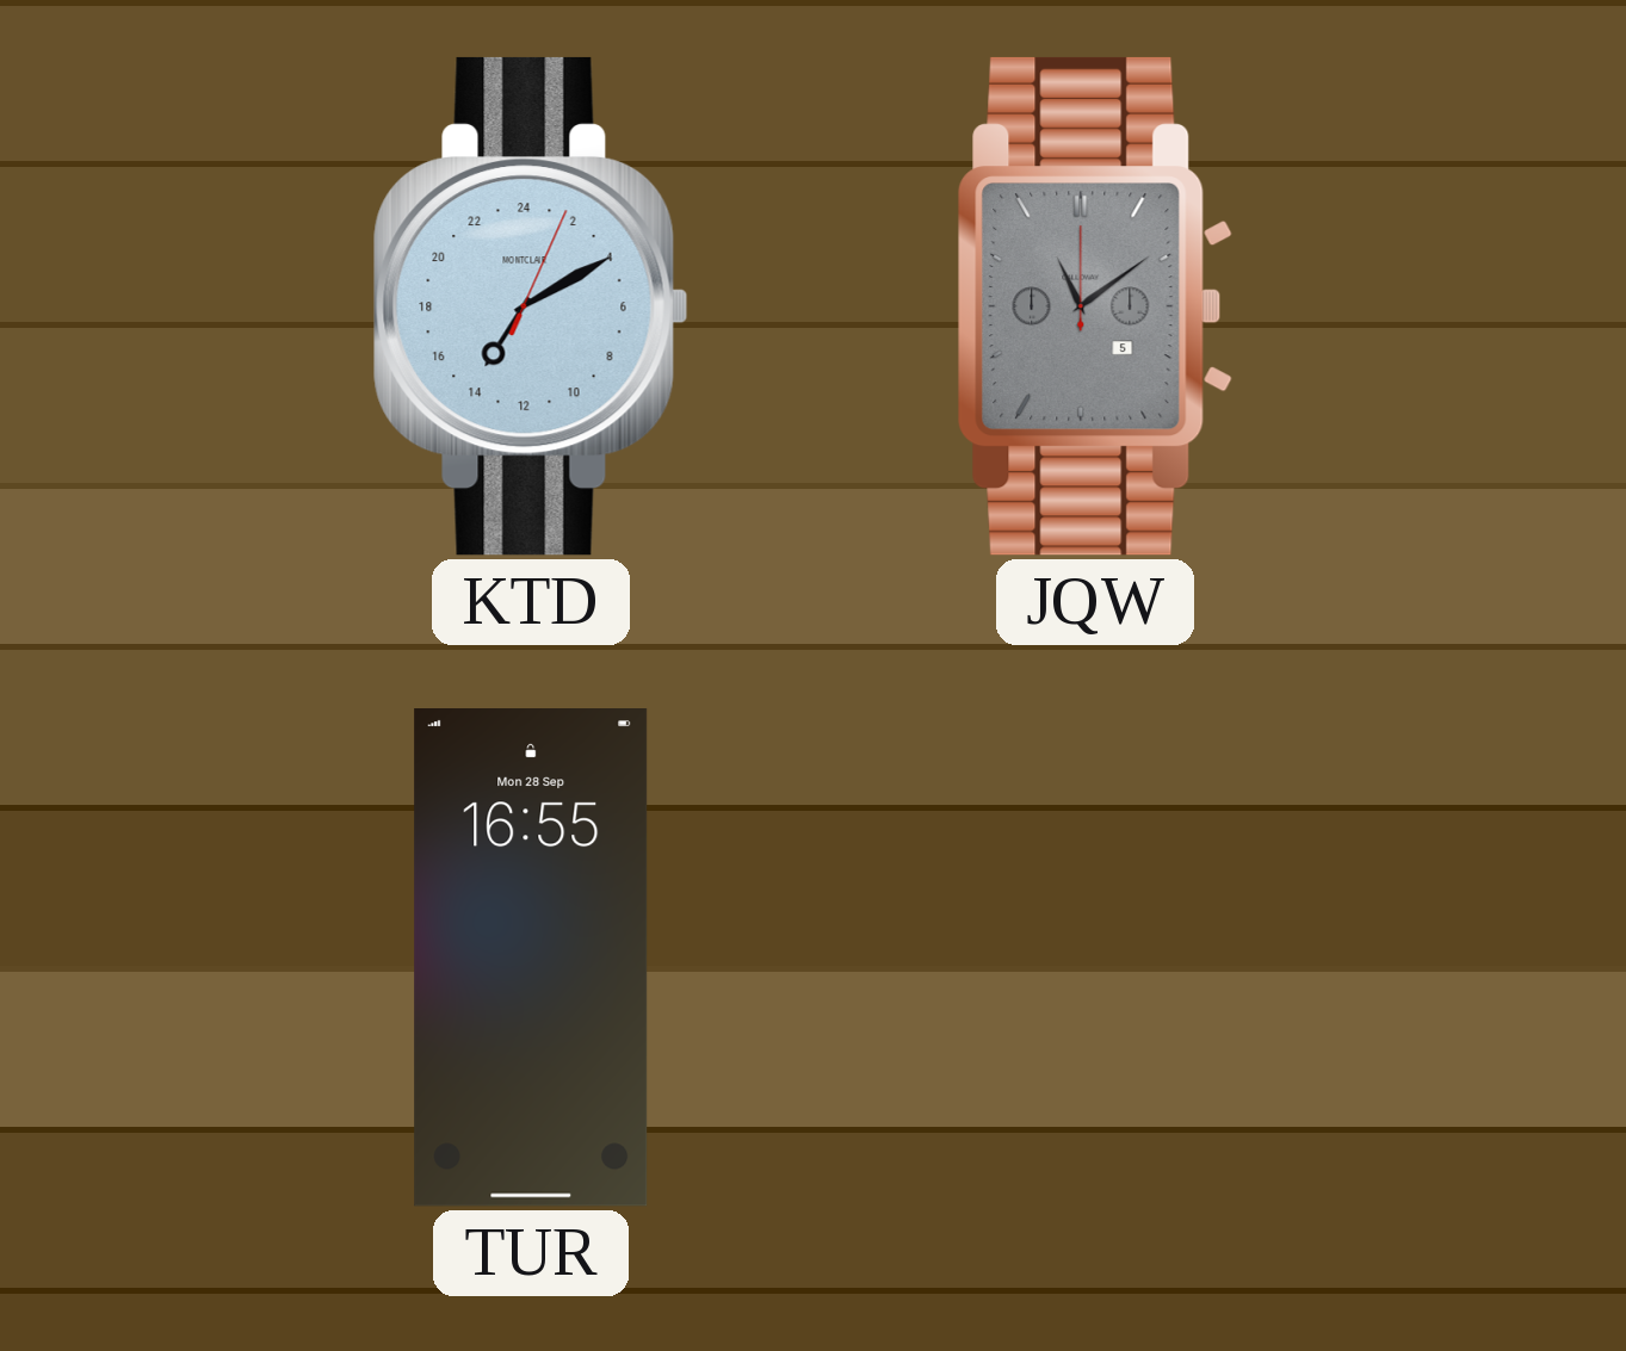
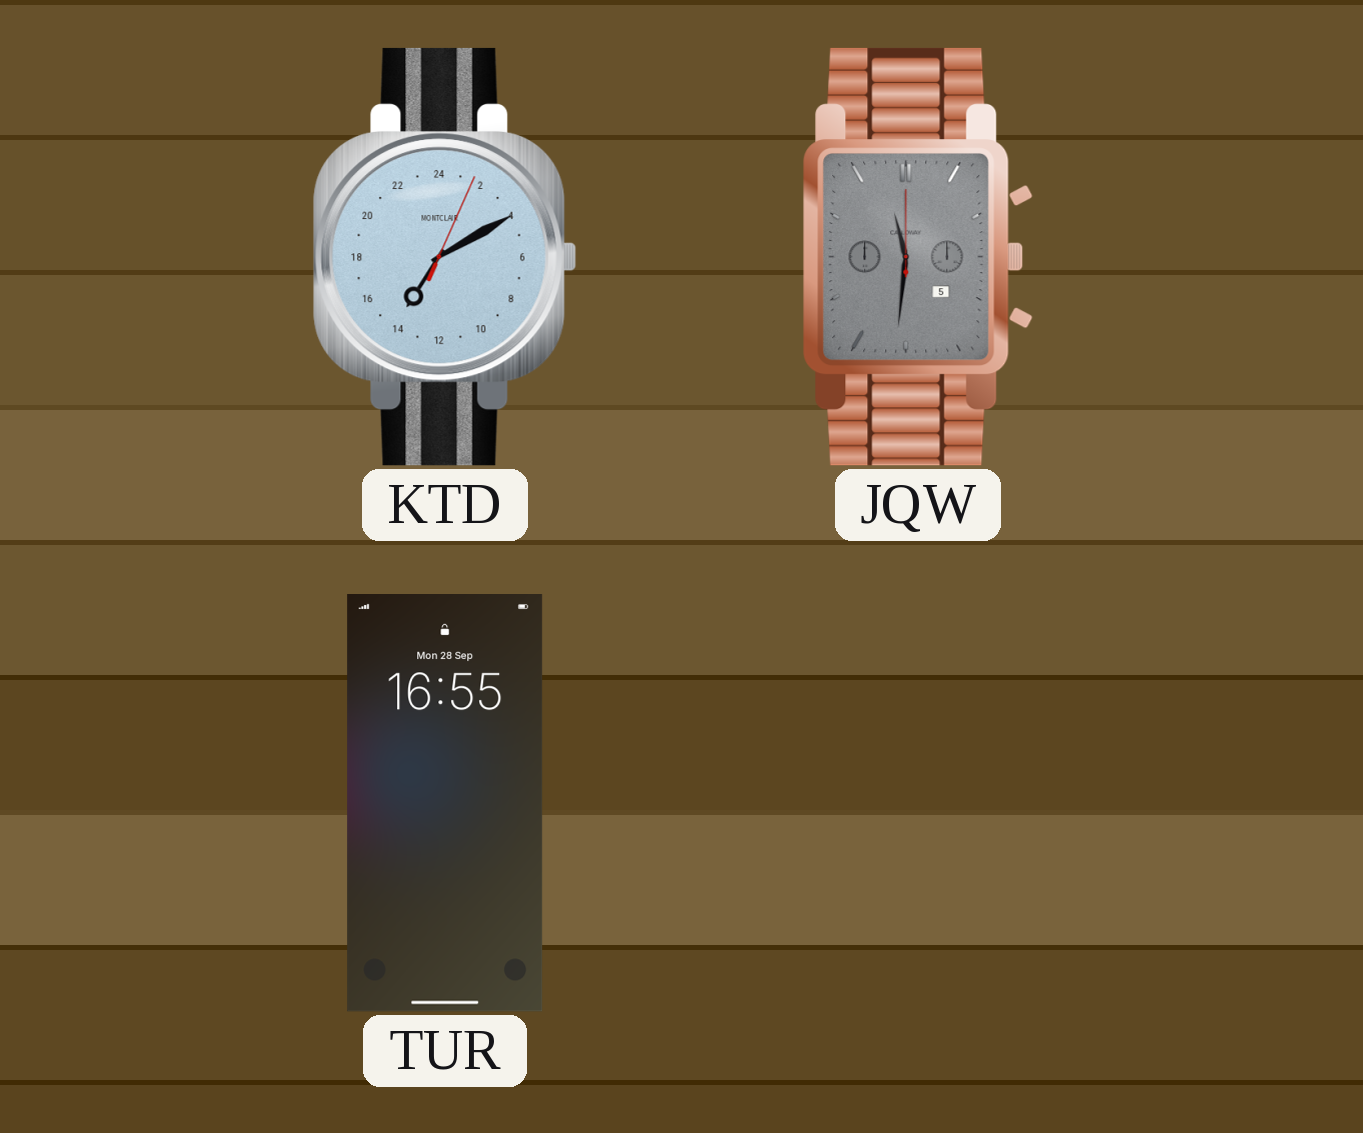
JQW: 11:09 -> 11:31 (918, 257)
